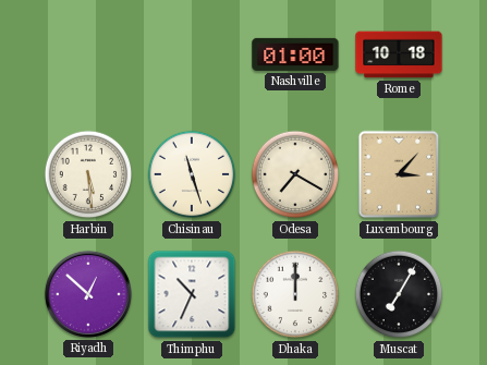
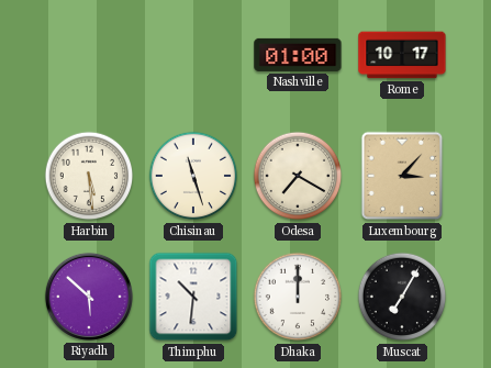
Rome: 10:18 -> 10:17 (402, 55)
Riyadh: 12:52 -> 5:52 (89, 297)
Thimphu: 10:34 -> 10:31 (193, 297)
